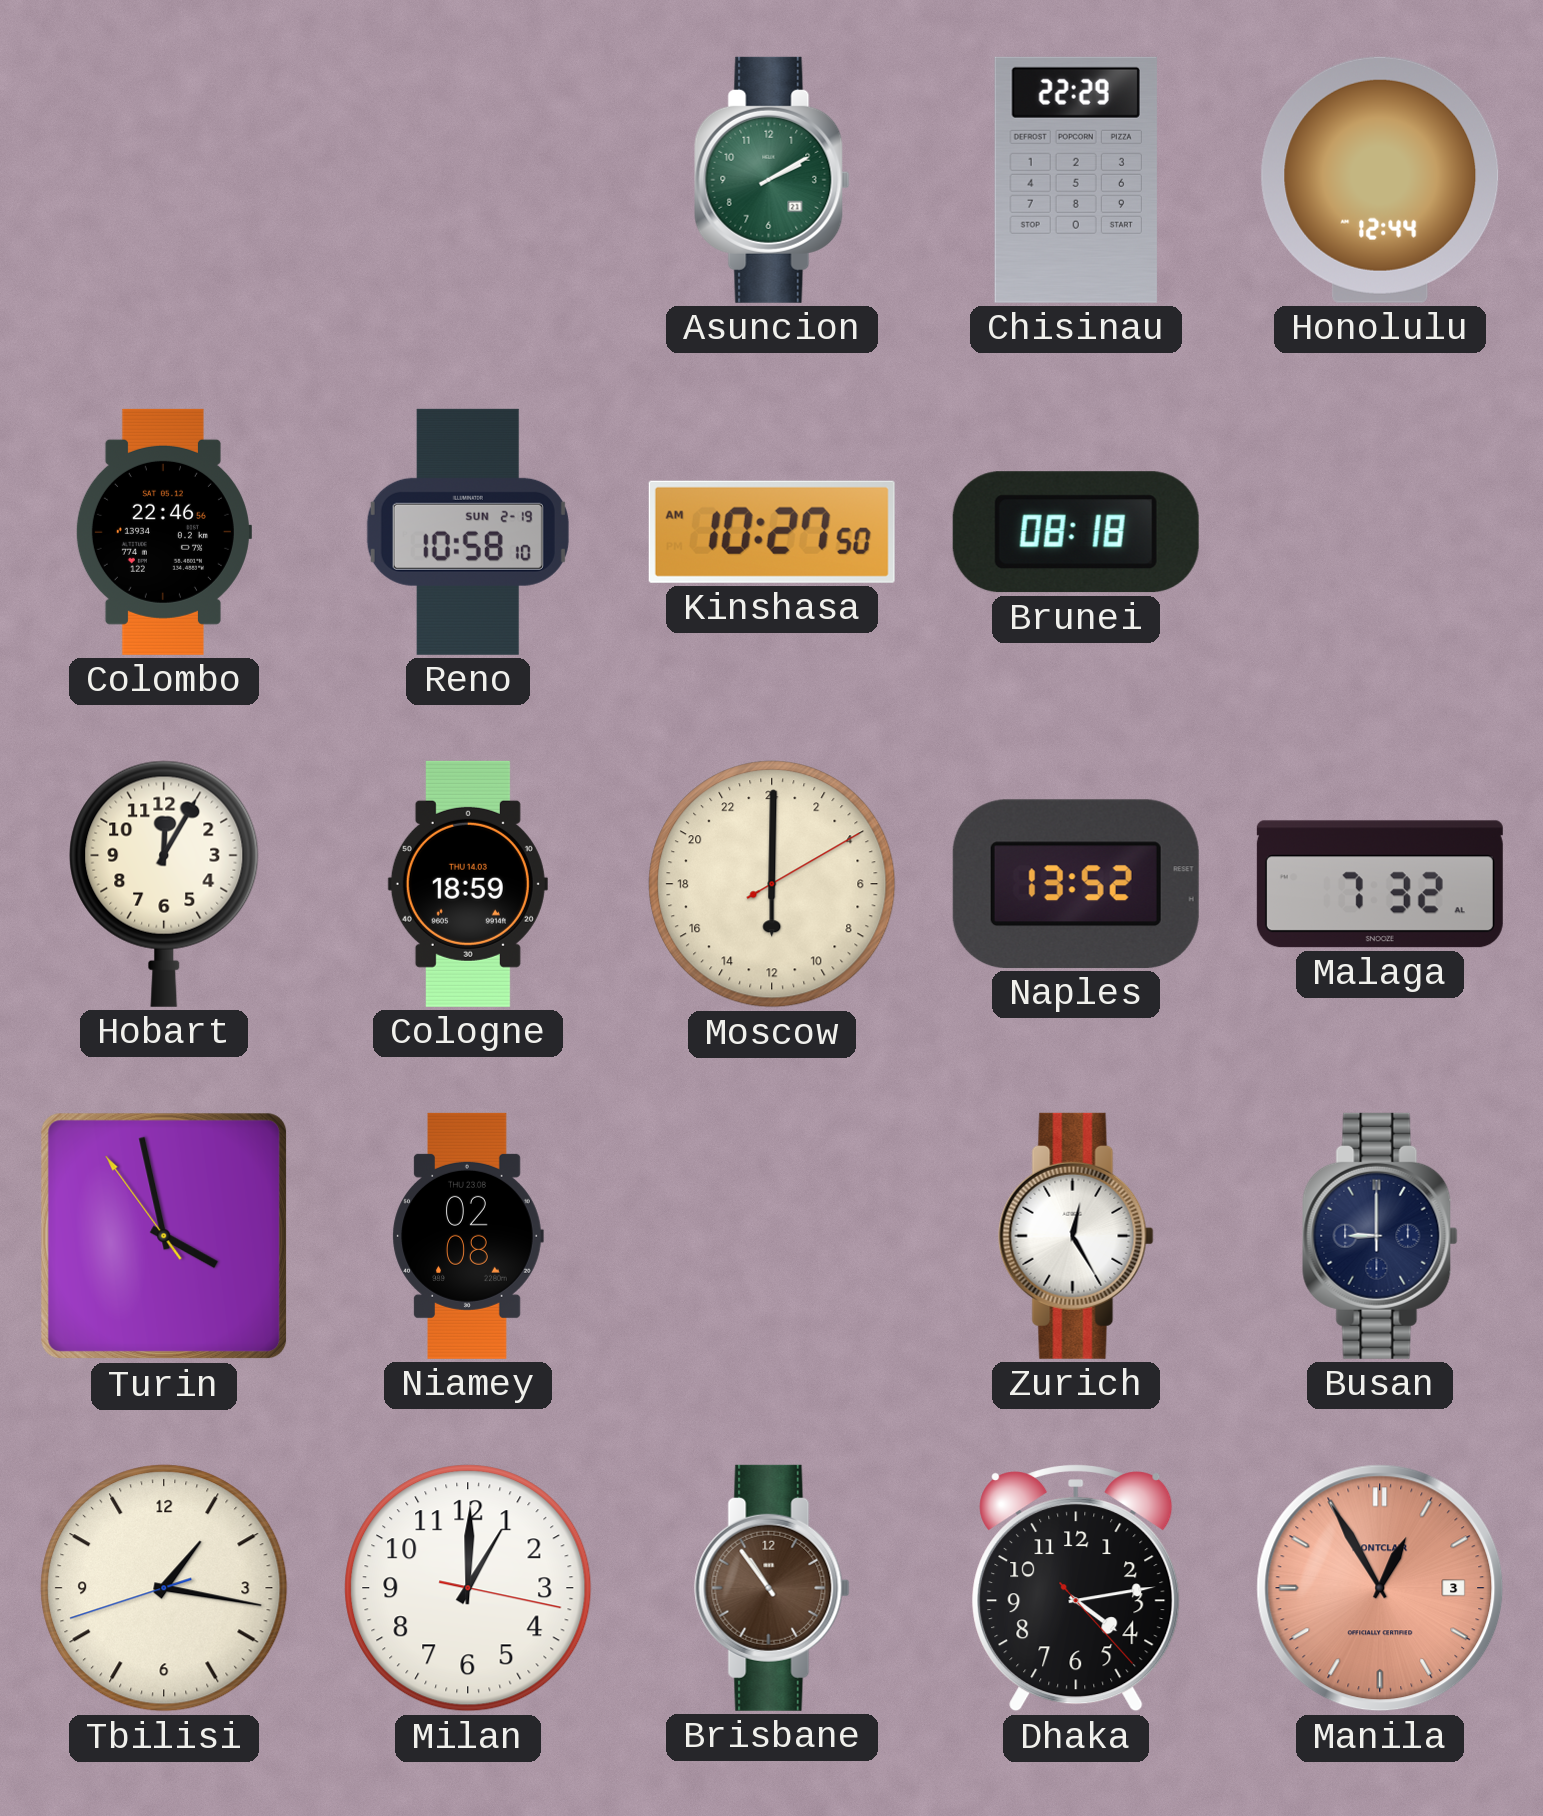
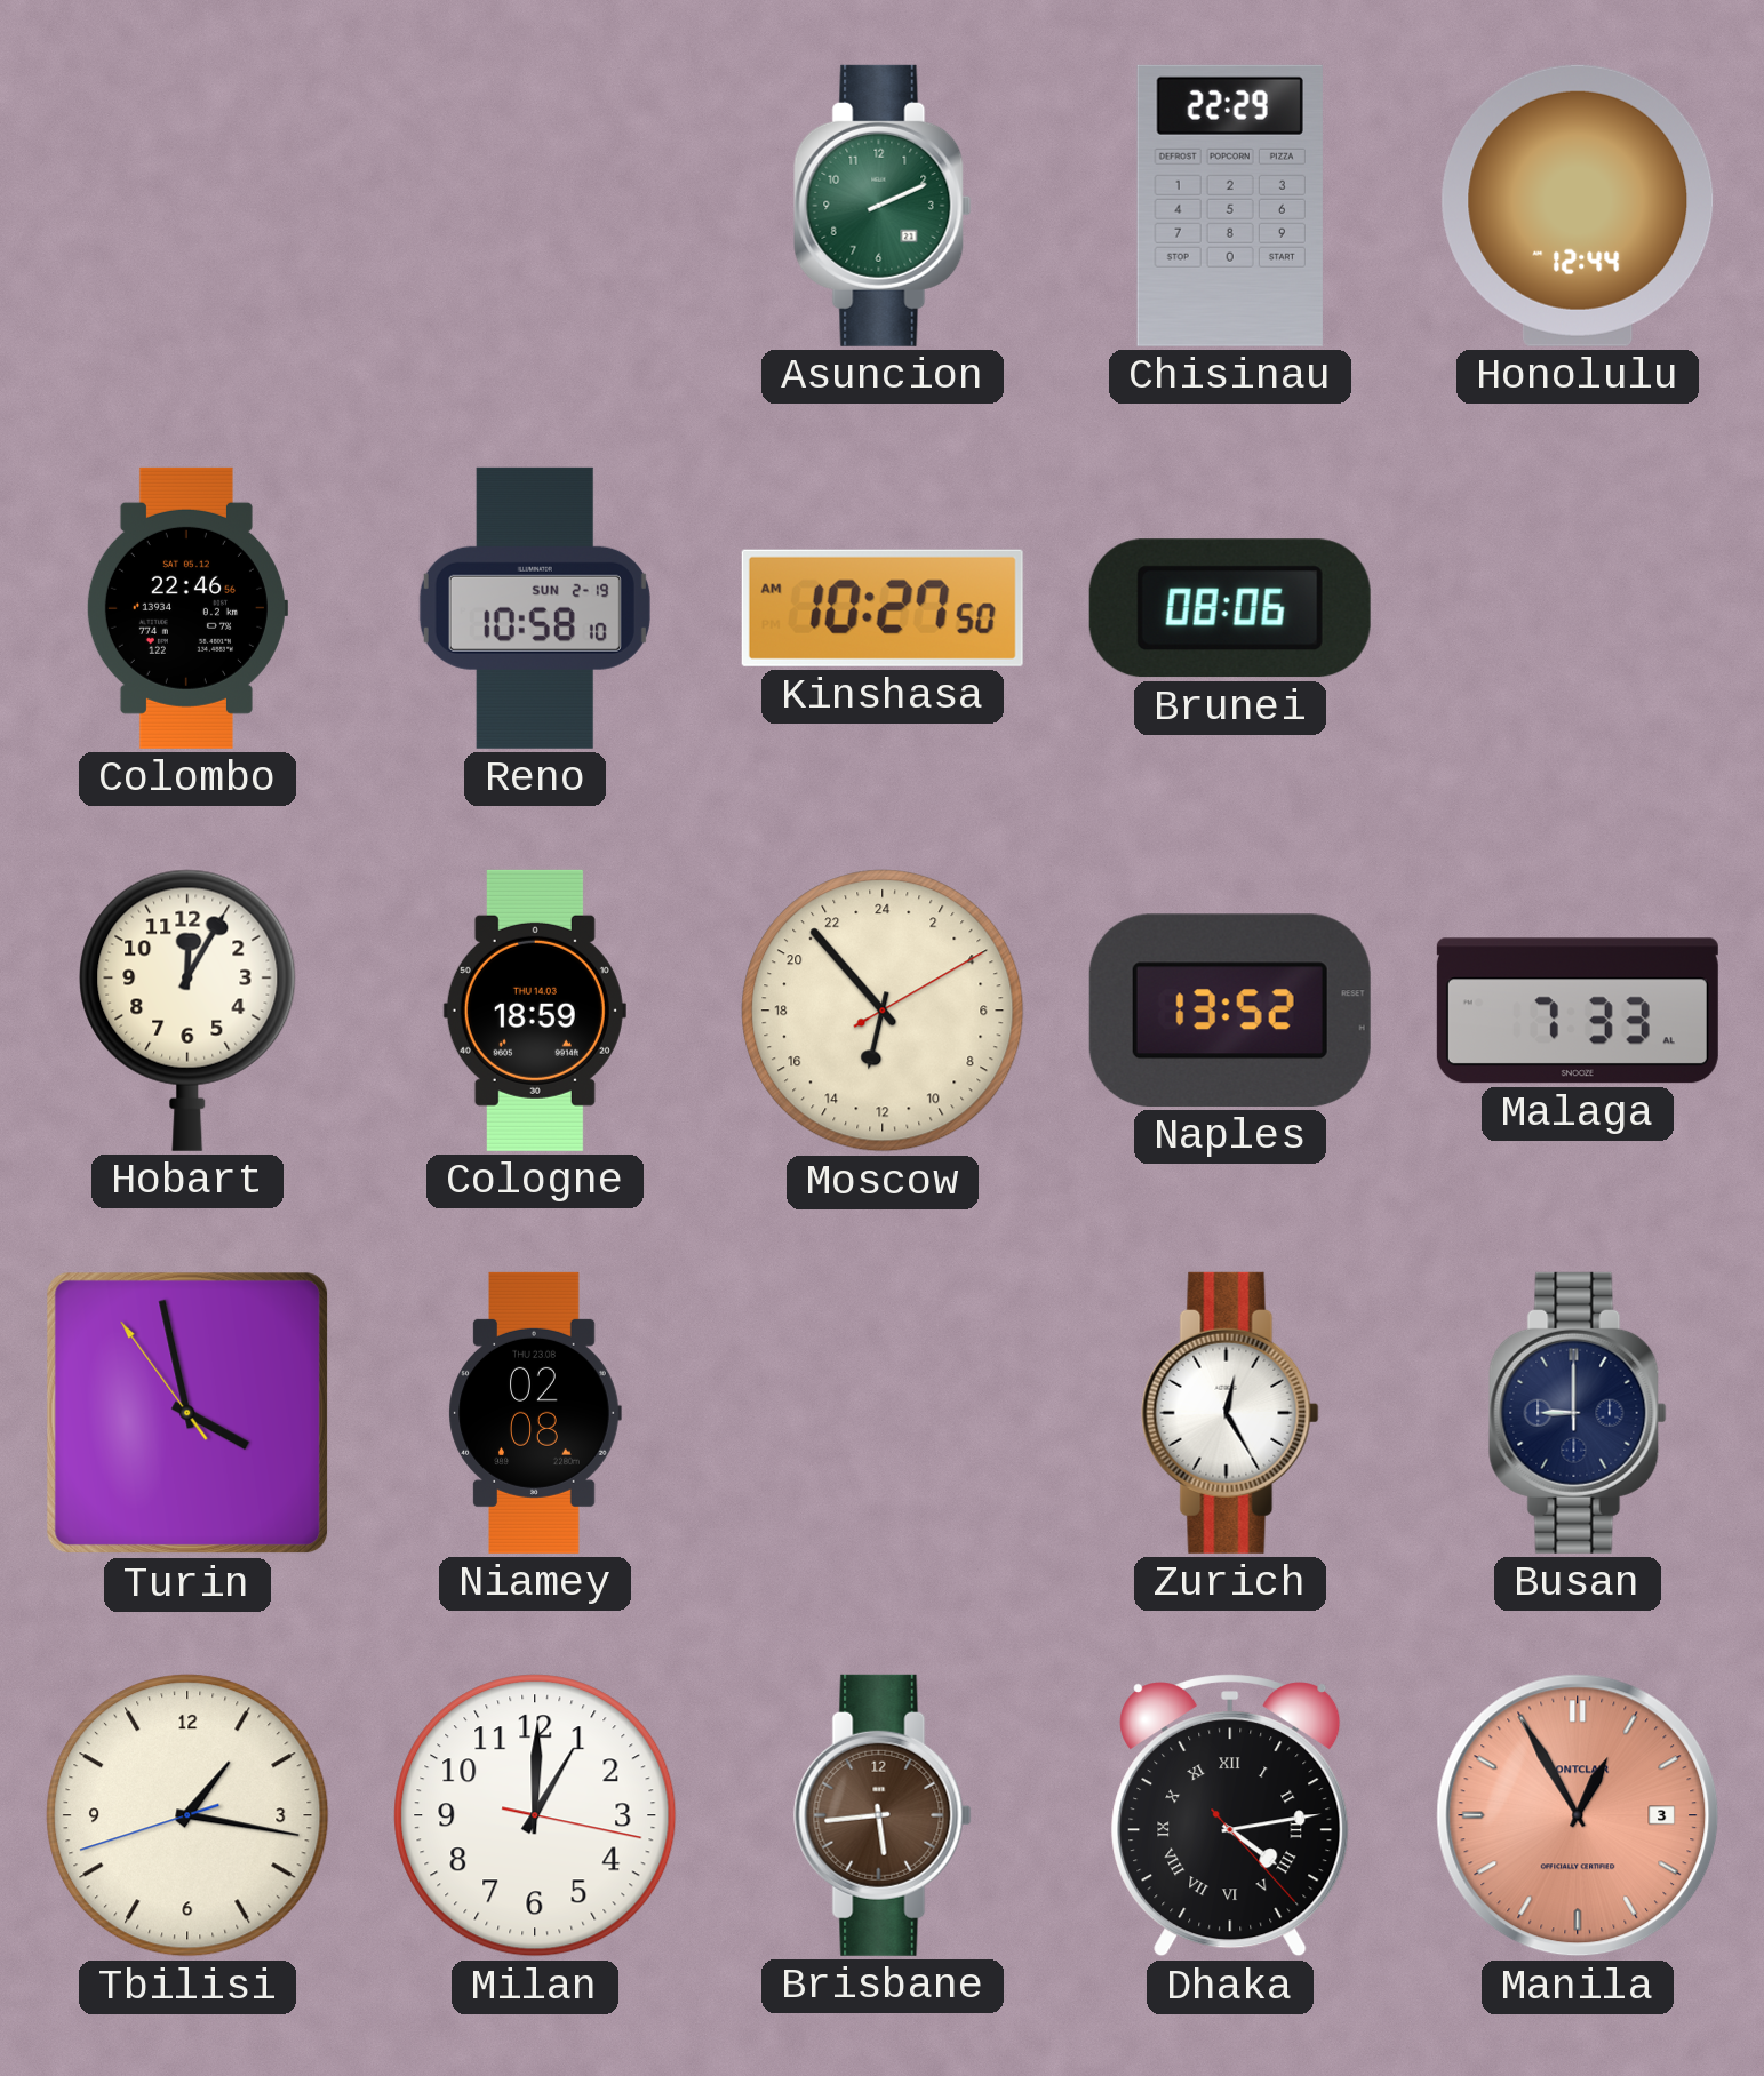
Asuncion: 2:10 -> 2:11 (883, 206)
Brunei: 08:18 -> 08:06 (1230, 608)
Moscow: 12:00 -> 12:53 (883, 1011)
Malaga: 7:32 -> 7:33 (1578, 1011)
Brisbane: 10:54 -> 5:44 (883, 1815)
Dhaka numerals: Arabic -> Roman (1230, 1816)
